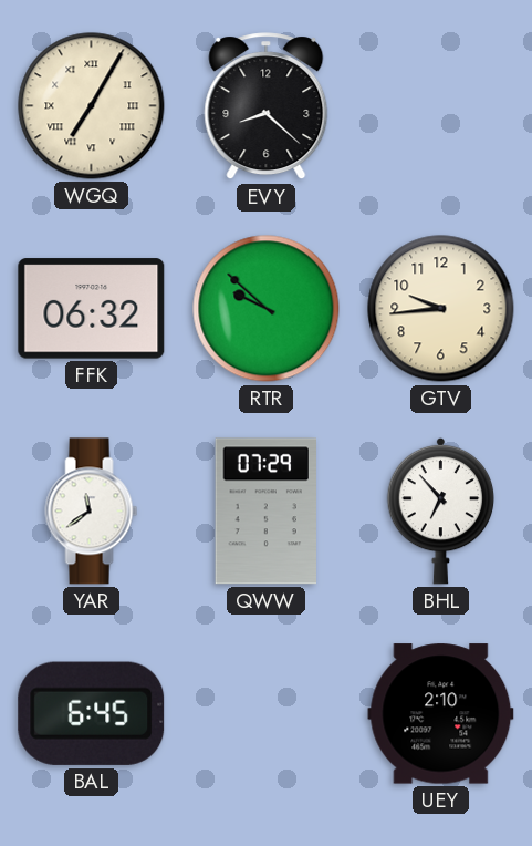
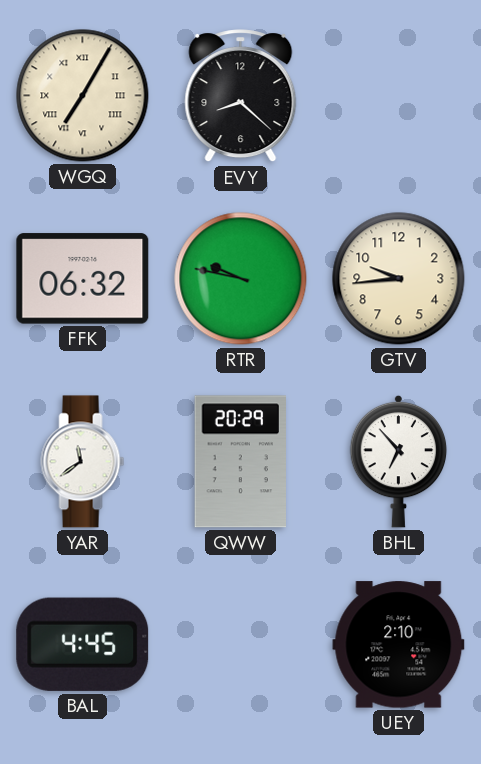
RTR: 9:52 -> 9:47 (241, 279)
QWW: 07:29 -> 20:29 (241, 462)
BAL: 6:45 -> 4:45 (83, 644)
